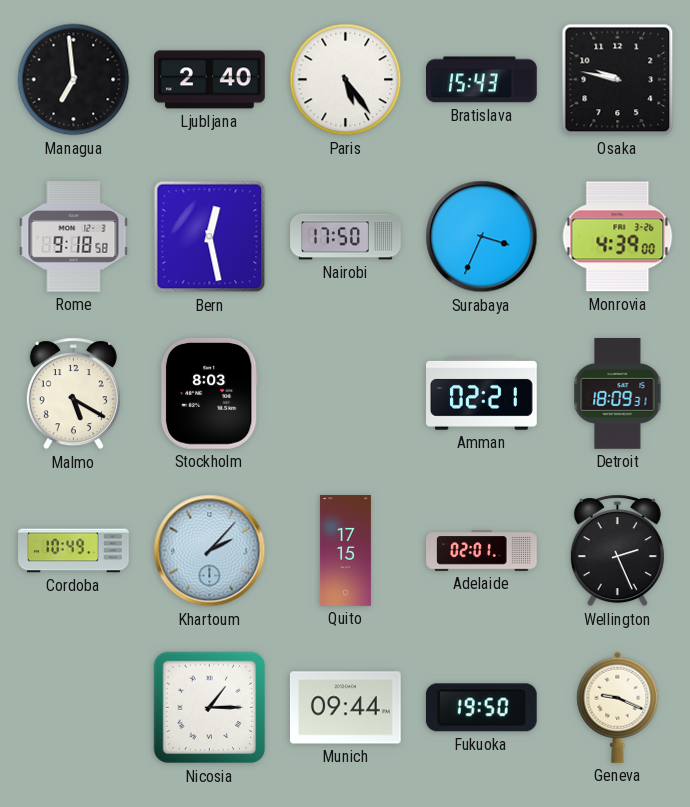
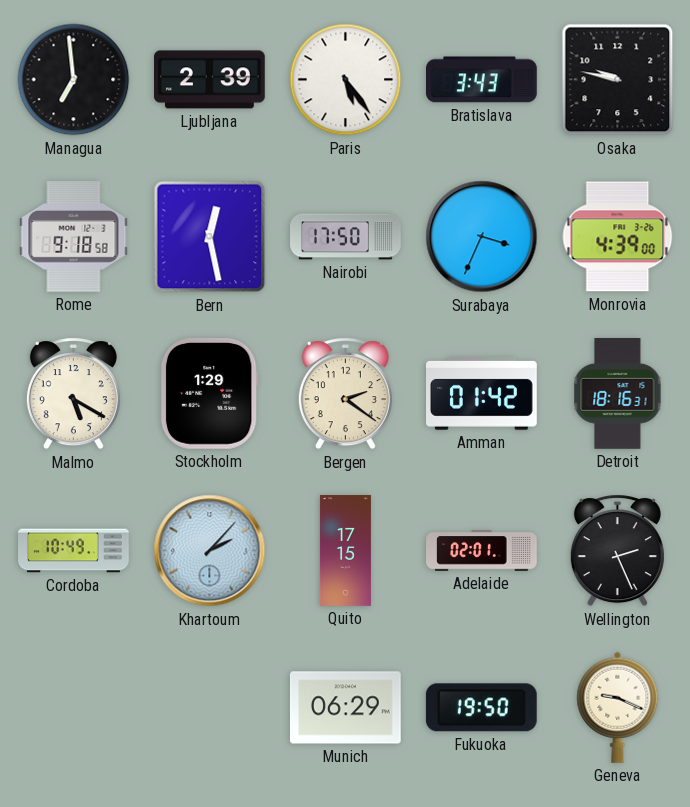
Ljubljana: 2:40 -> 2:39 (210, 80)
Bratislava: 15:43 -> 3:43 (482, 80)
Stockholm: 8:03 -> 1:29 (209, 393)
Bergen: none -> 2:21 (345, 394)
Amman: 02:21 -> 01:42 (482, 394)
Detroit: 18:09 -> 18:16 (618, 394)
Nicosia: 1:15 -> none (210, 708)
Munich: 09:44 -> 06:29 (345, 708)
